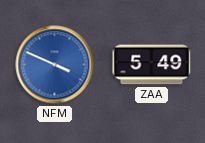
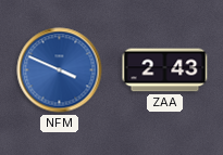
ZAA: 5:49 -> 2:43 (165, 70)
